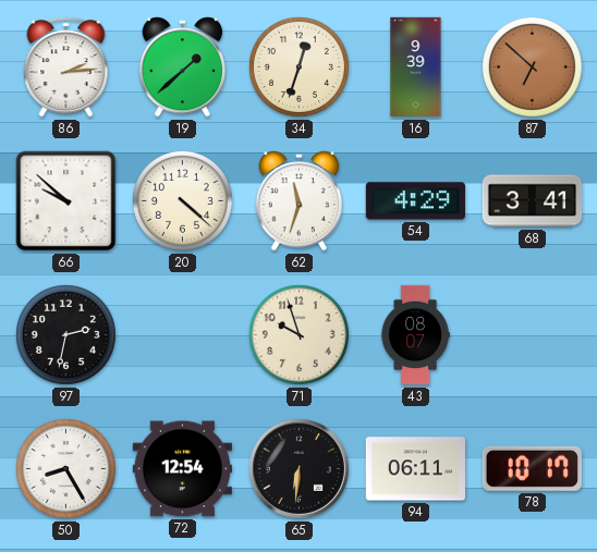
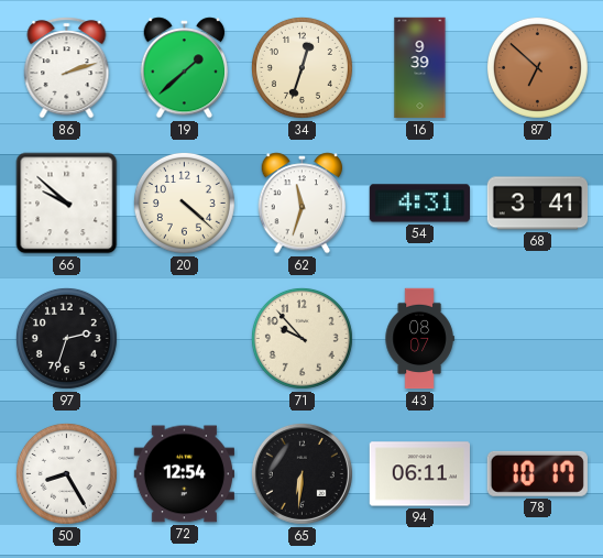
86: 2:14 -> 2:12 (67, 68)
54: 4:29 -> 4:31 (419, 204)
97: 2:32 -> 2:33 (66, 338)
71: 9:57 -> 9:53 (301, 338)
